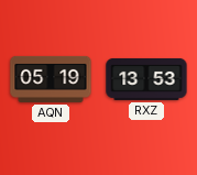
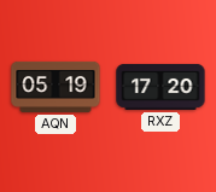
RXZ: 13:53 -> 17:20 (160, 87)
